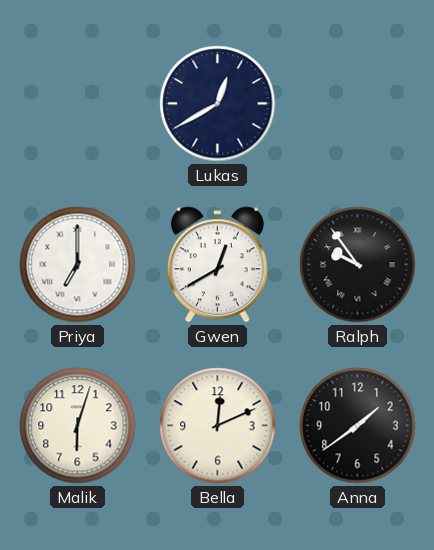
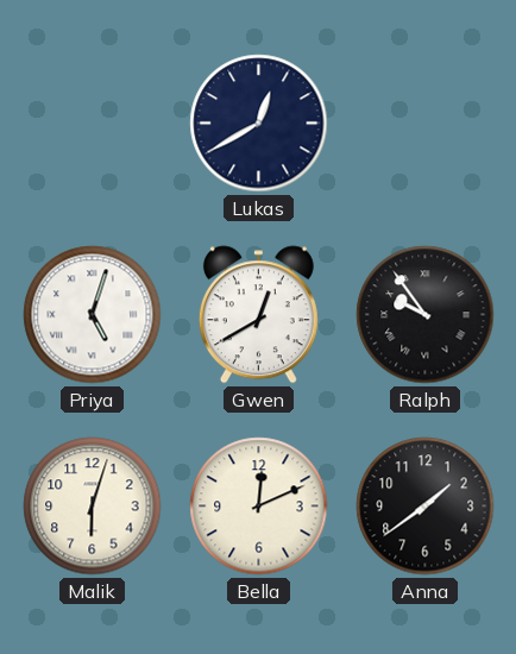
Priya: 7:00 -> 5:03 (93, 315)
